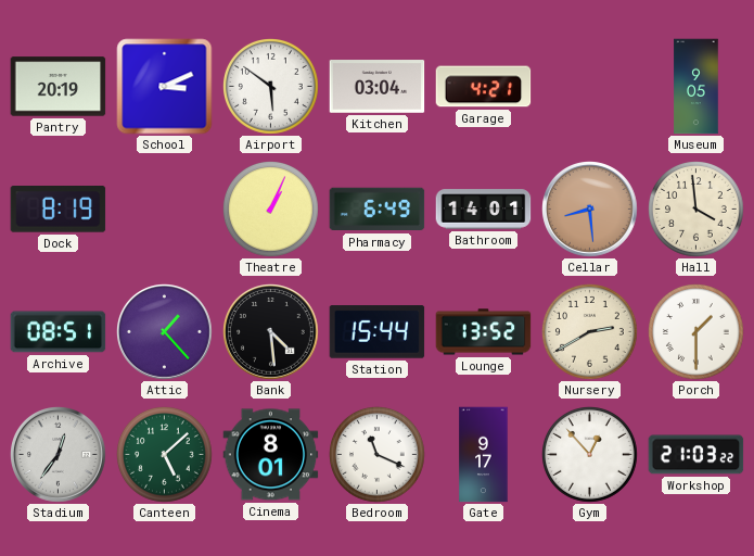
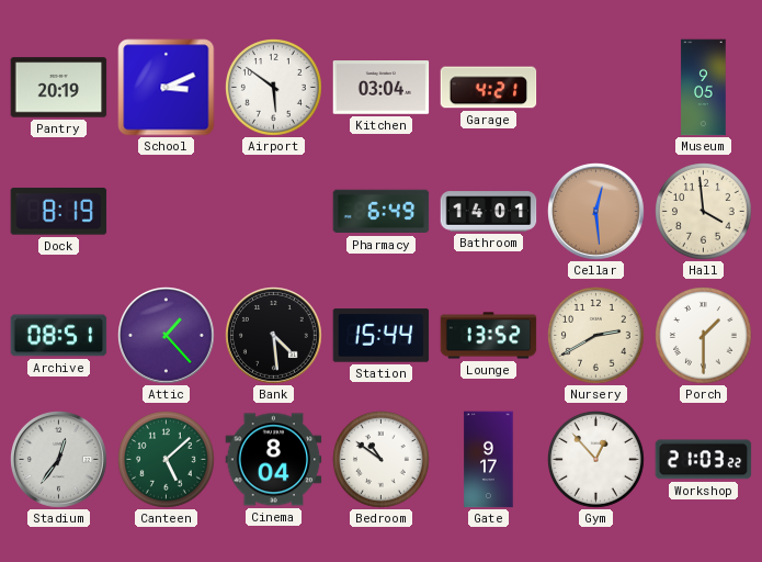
Theatre: 1:04 -> none (271, 210)
Cellar: 8:29 -> 12:29 (596, 212)
Cinema: 8:01 -> 8:04 (274, 460)
Bedroom: 11:19 -> 10:51 (382, 460)
